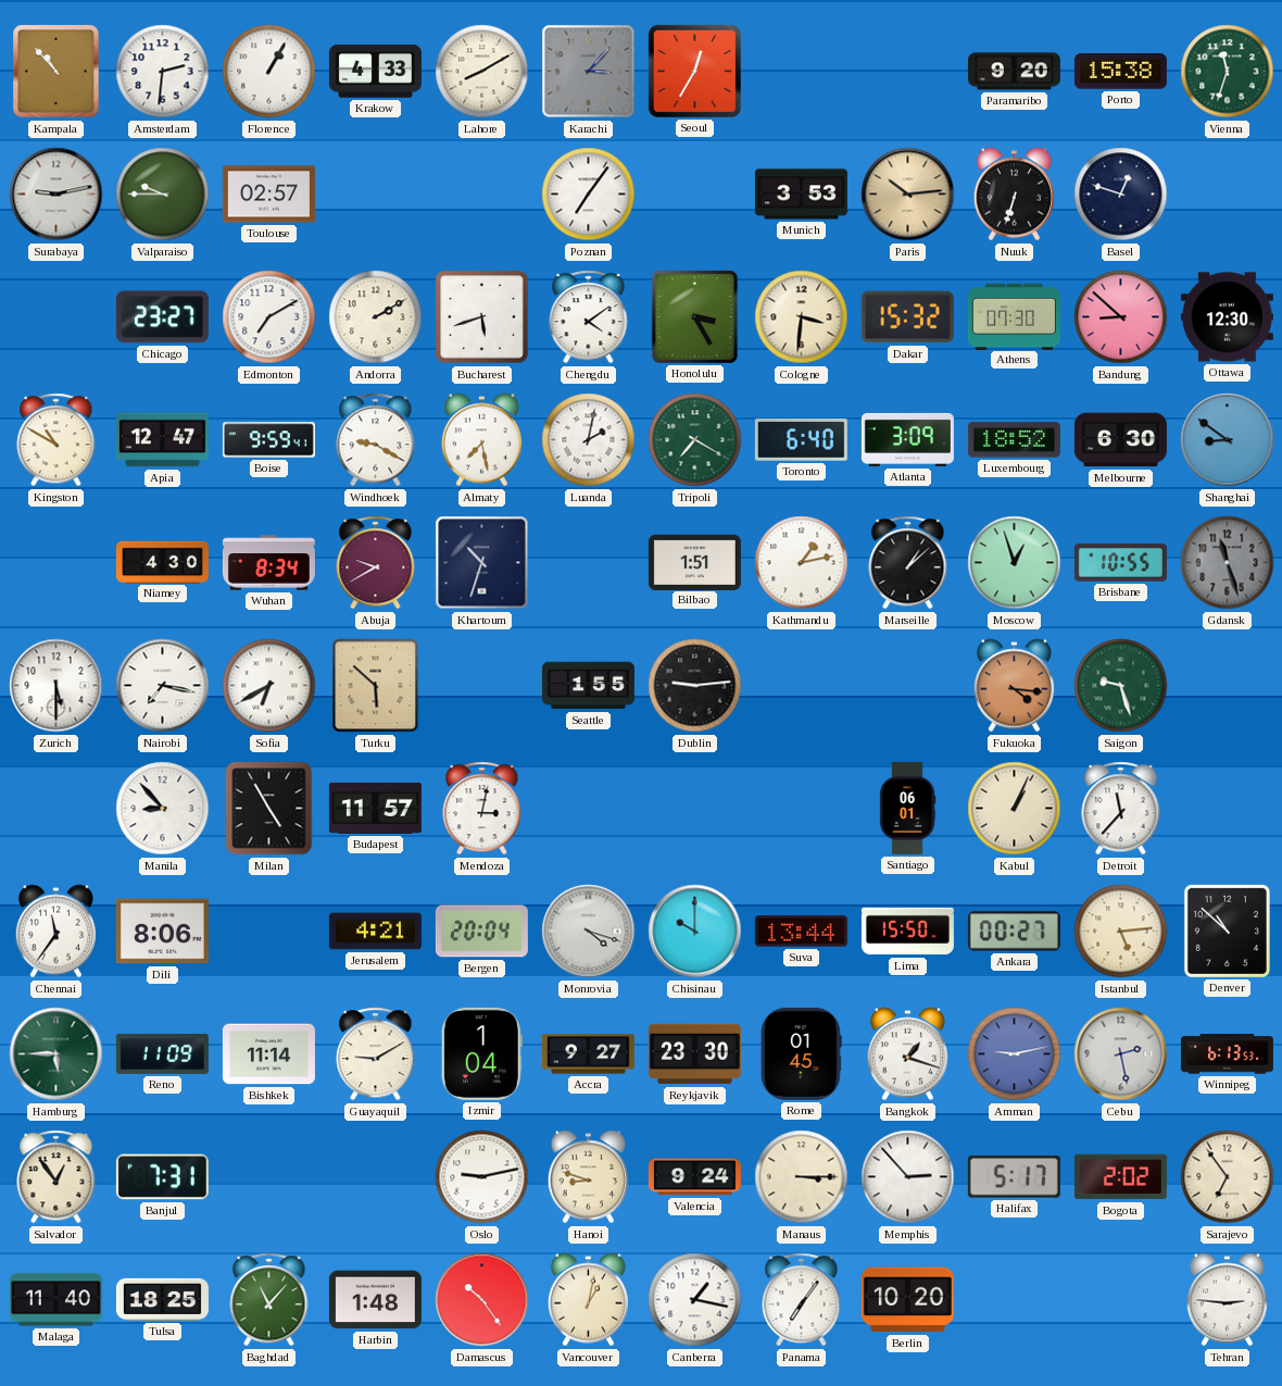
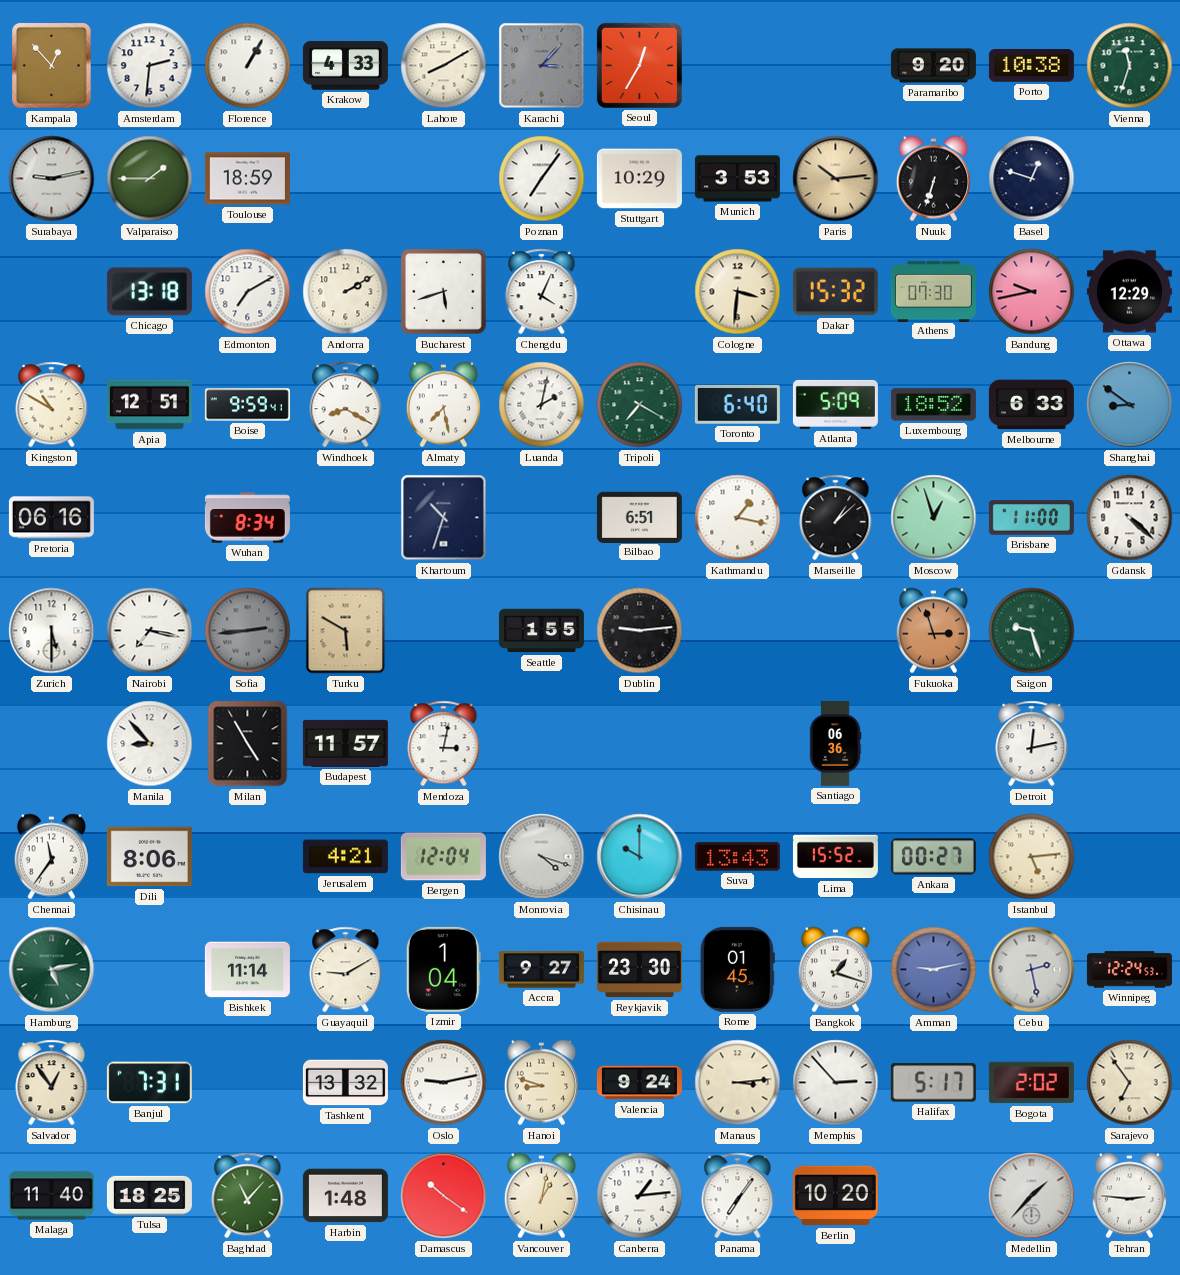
Kampala: 10:53 -> 12:53 (52, 66)
Porto: 15:38 -> 10:38 (1031, 66)
Valparaiso: 9:45 -> 1:45 (150, 179)
Toulouse: 02:57 -> 18:59 (247, 179)
Stuttgart: none -> 10:29 (639, 179)
Chicago: 23:27 -> 13:18 (149, 292)
Chengdu: 4:09 -> 4:04 (542, 292)
Honolulu: 3:25 -> none (694, 316)
Bandung: 8:52 -> 9:43 (1032, 292)
Ottawa: 12:30 -> 12:29 (1129, 292)
Apia: 12:47 -> 12:51 (149, 405)
Windhoek: 9:20 -> 8:20 (346, 405)
Atlanta: 3:09 -> 5:09 (835, 404)
Melbourne: 6:30 -> 6:33 (1031, 405)
Pretoria: none -> 06:16 (51, 518)
Niamey: 4:30 -> none (162, 562)
Abuja: 9:40 -> none (376, 563)
Bilbao: 1:51 -> 6:51 (639, 517)
Kathmandu: 1:13 -> 1:17 (738, 518)
Brisbane: 10:55 -> 11:00 (1031, 518)
Gdansk: 11:27 -> 4:22 (1130, 518)
Gdansk dial: grey -> white (1130, 518)
Sofia: 6:40 -> 2:44 (248, 631)
Sofia dial: white -> grey (248, 631)
Turku: 5:52 -> 5:50 (346, 631)
Fukuoka: 4:16 -> 2:57 (933, 631)
Santiago: 06:01 -> 06:36 (835, 743)
Kabul: 1:04 -> none (1015, 809)
Detroit: 11:37 -> 12:13 (1032, 744)
Bergen: 20:04 -> 12:04 (443, 857)
Suva: 13:44 -> 13:43 (737, 857)
Lima: 15:50 -> 15:52 (835, 857)
Denver: 10:52 -> none (1227, 931)
Hamburg: 5:45 -> 5:13 (52, 970)
Reno: 11:09 -> none (162, 1053)
Winnipeg: 6:13 -> 12:24 (1129, 970)
Tashkent: none -> 13:32 (345, 1083)
Manaus: 3:15 -> 3:14 (738, 1083)
Damascus: 10:24 -> 10:21 (444, 1196)
Canberra: 1:17 -> 1:14 (640, 1196)
Medellin: none -> 1:37 (1032, 1196)
